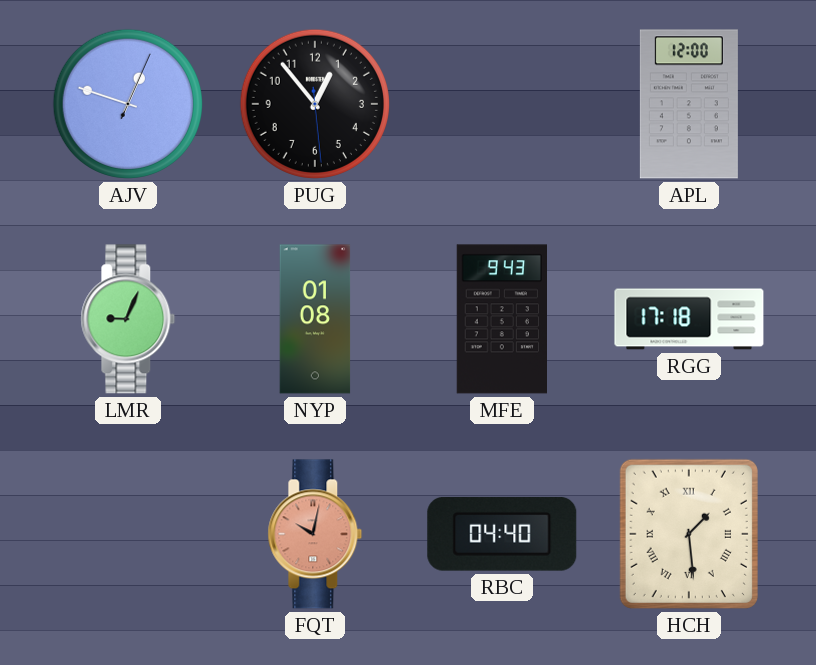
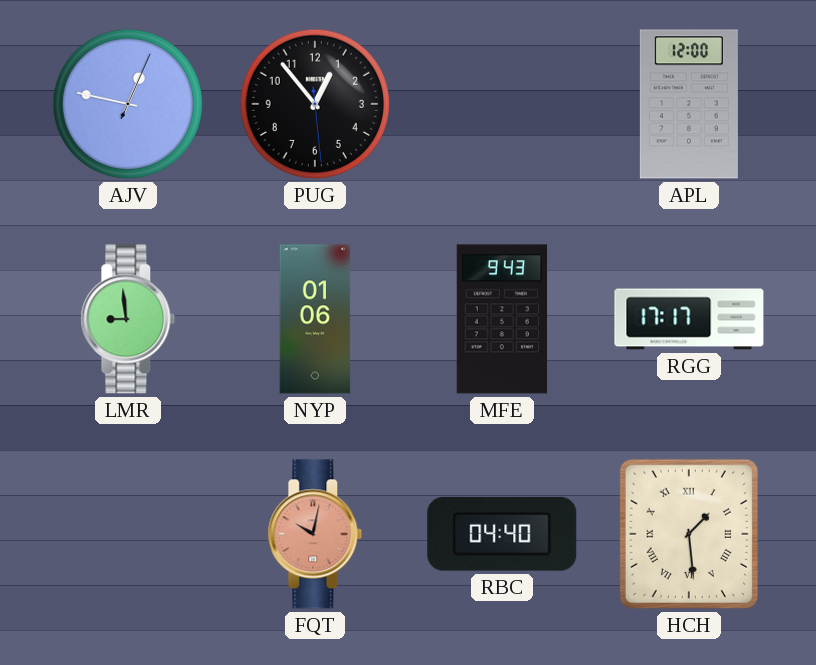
AJV: 12:48 -> 12:47 (128, 104)
LMR: 9:04 -> 8:59 (128, 319)
NYP: 01:08 -> 01:06 (315, 319)
RGG: 17:18 -> 17:17 (689, 319)
